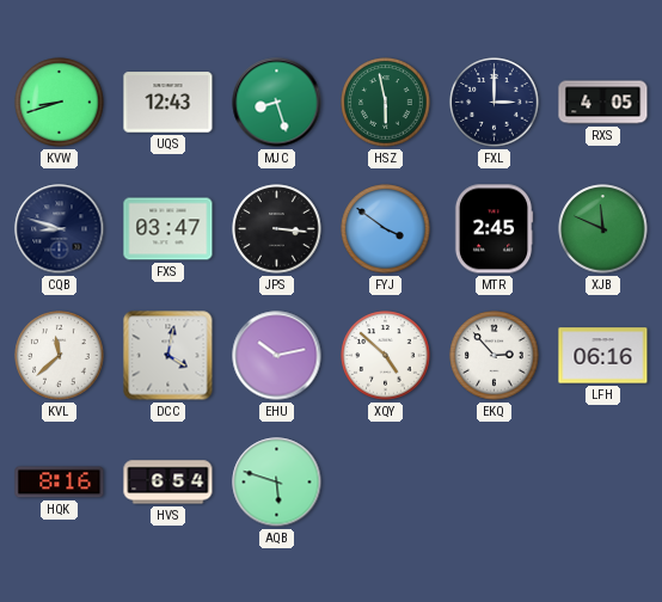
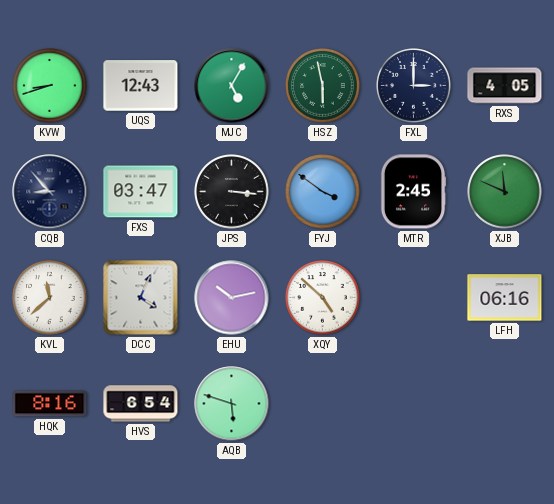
MJC: 8:27 -> 5:05 (232, 86)
CQB: 8:48 -> 8:53 (50, 192)
DCC: 4:02 -> 4:04 (141, 298)
EKQ: 2:53 -> none (495, 356)
